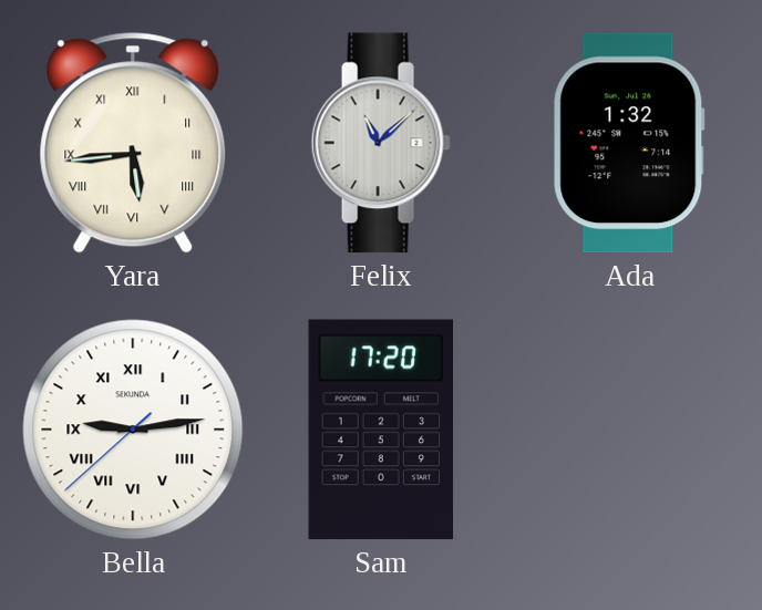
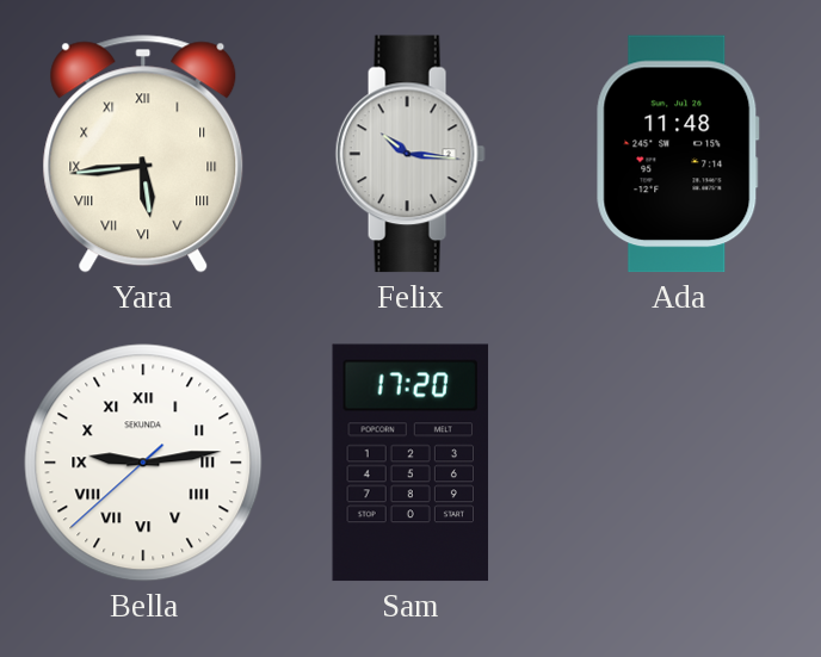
Felix: 11:08 -> 10:16 (410, 154)
Ada: 1:32 -> 11:48 (678, 154)
